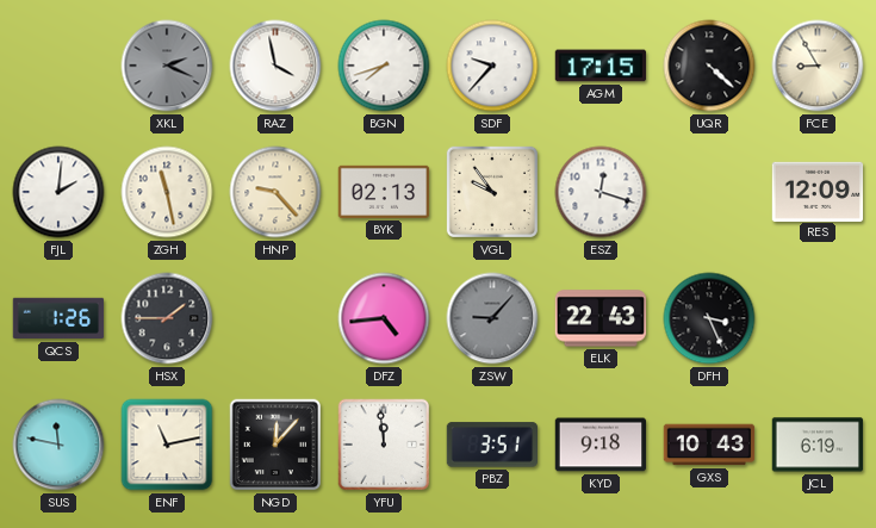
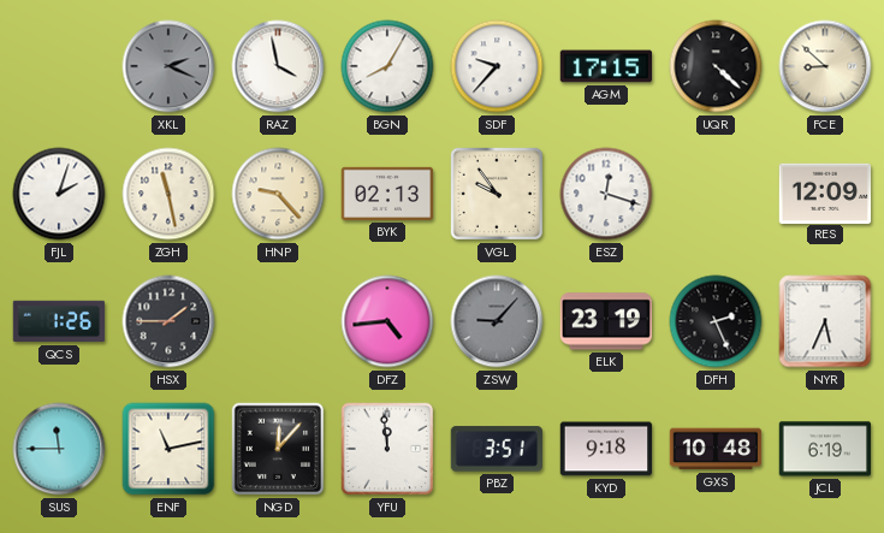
BGN: 7:42 -> 8:05 (387, 66)
FCE: 8:55 -> 8:52 (825, 66)
FJL: 2:01 -> 2:03 (59, 194)
ELK: 22:43 -> 23:19 (605, 321)
DFH: 3:26 -> 2:26 (716, 321)
NYR: none -> 5:34 (825, 321)
SUS: 11:47 -> 11:45 (59, 449)
GXS: 10:43 -> 10:48 (716, 449)
